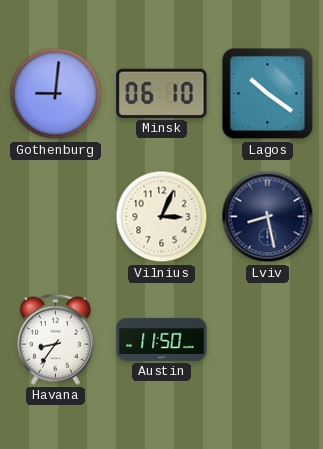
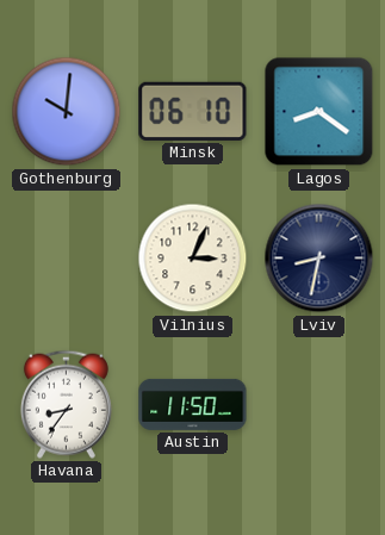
Gothenburg: 9:01 -> 10:01 (67, 112)
Lagos: 10:21 -> 8:21 (319, 112)
Lviv: 8:28 -> 8:32 (319, 259)
